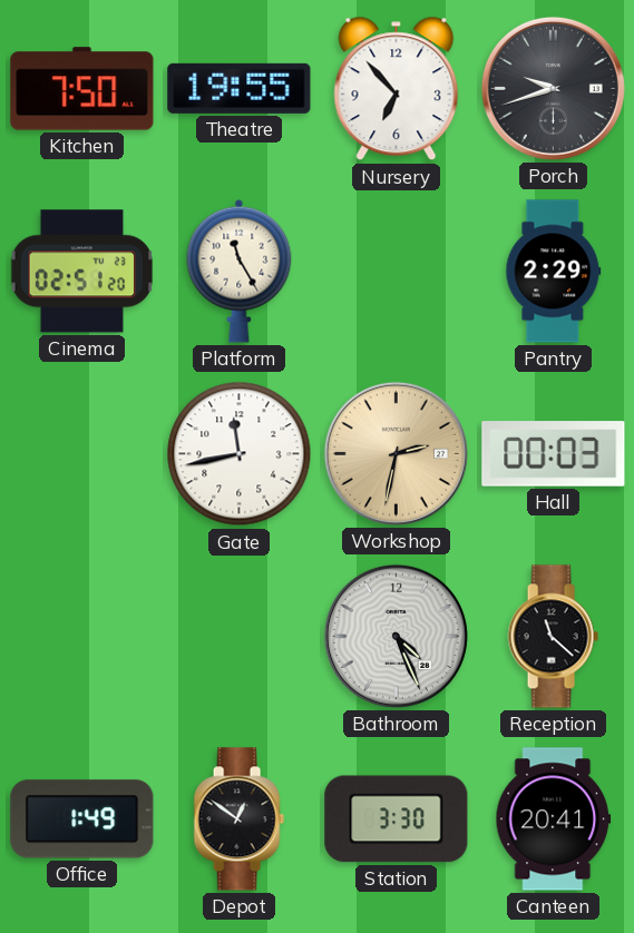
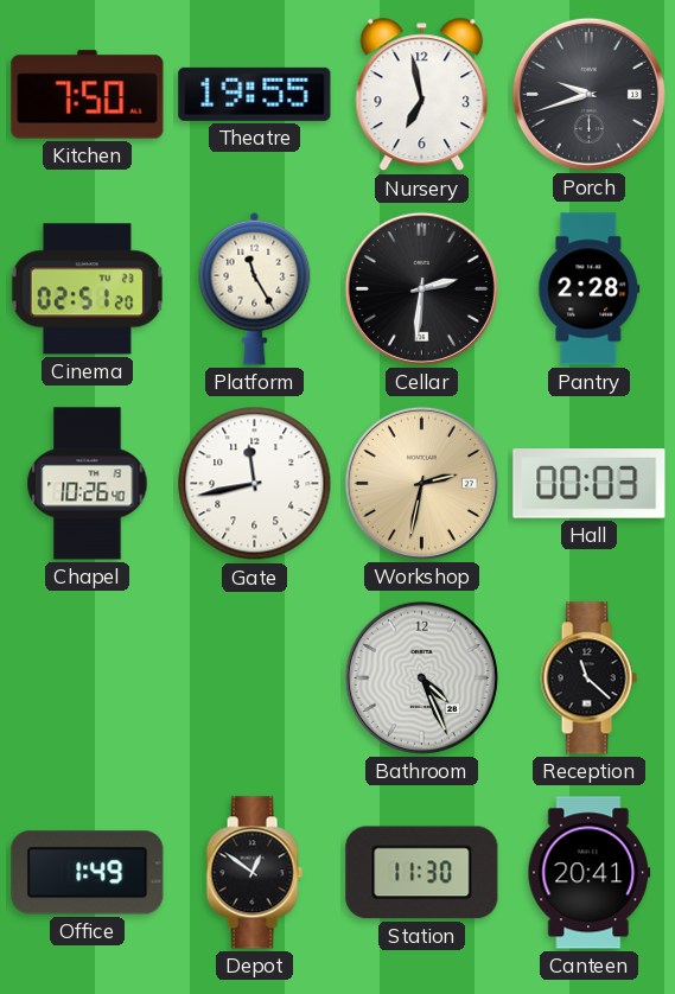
Nursery: 6:53 -> 6:58 (422, 95)
Cellar: none -> 2:31 (421, 288)
Pantry: 2:29 -> 2:28 (590, 289)
Chapel: none -> 10:26 (88, 484)
Station: 3:30 -> 11:30 (422, 873)
